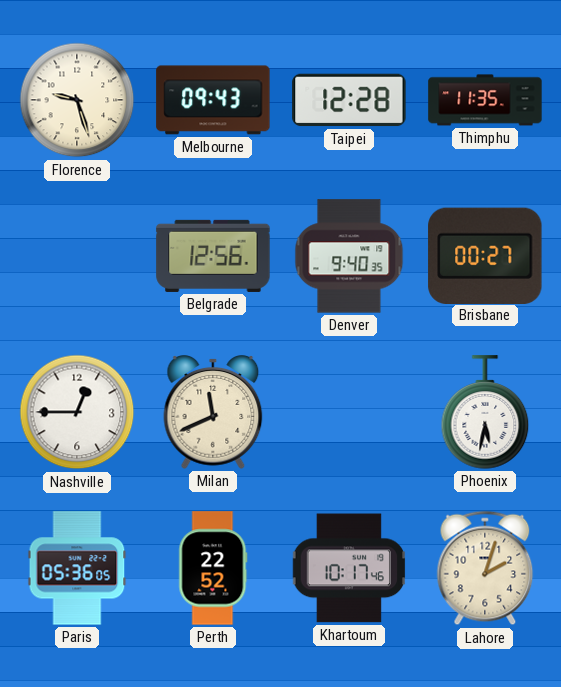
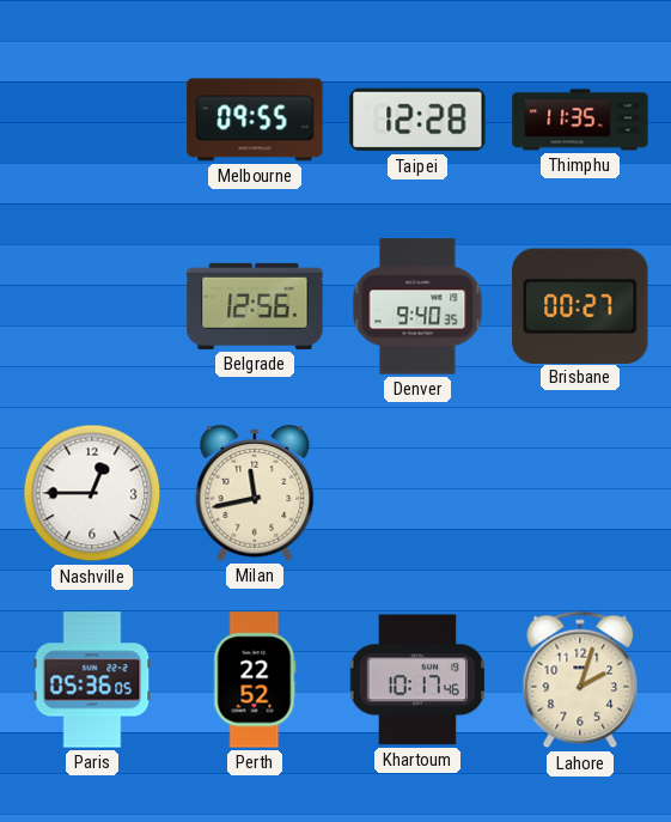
Florence: 9:27 -> none (77, 100)
Melbourne: 09:43 -> 09:55 (255, 120)
Milan: 11:41 -> 11:43 (255, 494)
Phoenix: 5:32 -> none (485, 412)
